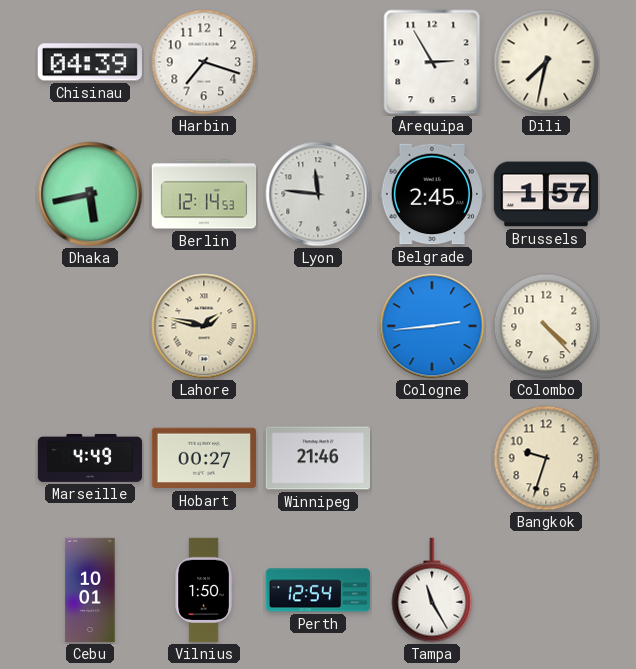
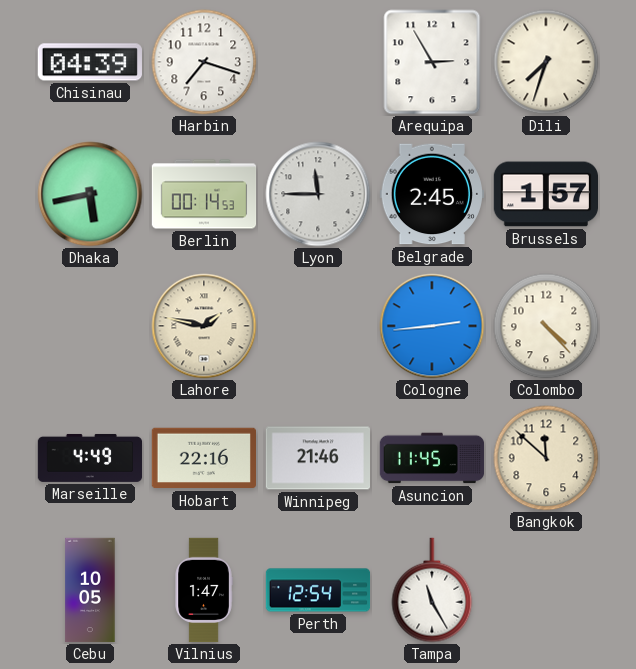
Dili: 7:32 -> 7:33 (546, 62)
Berlin: 12:14 -> 00:14 (204, 194)
Lyon: 11:46 -> 11:45 (318, 194)
Hobart: 00:27 -> 22:16 (203, 458)
Asuncion: none -> 11:45 (432, 458)
Bangkok: 9:33 -> 11:52 (546, 458)
Cebu: 10:01 -> 10:05 (90, 590)
Vilnius: 1:50 -> 1:47 (204, 590)
